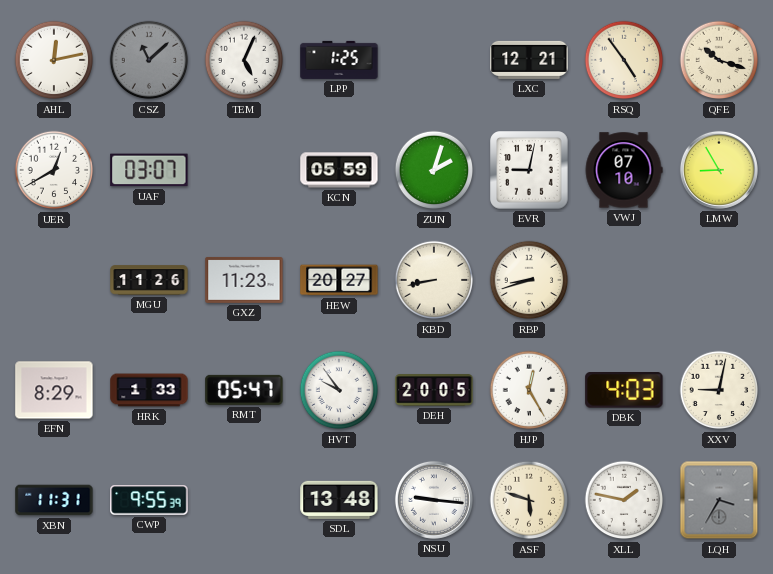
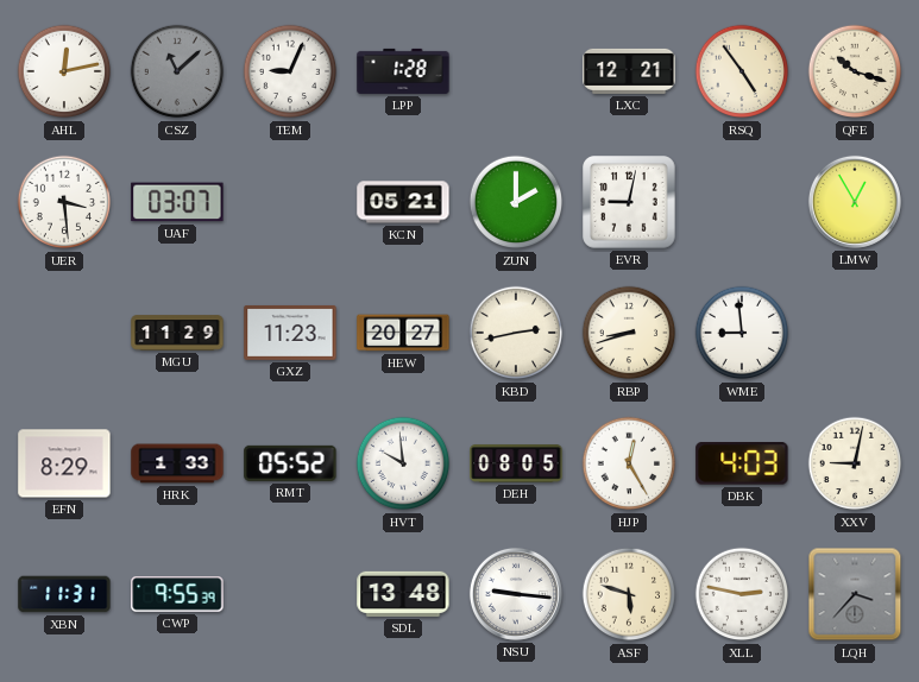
TEM: 5:04 -> 9:04 (290, 71)
LPP: 1:25 -> 1:28 (403, 71)
UER: 12:40 -> 3:29 (64, 202)
KCN: 05:59 -> 05:21 (403, 202)
ZUN: 2:03 -> 2:00 (516, 202)
VWJ: 07:10 -> none (624, 170)
LMW: 8:55 -> 12:55 (855, 202)
MGU: 11:26 -> 11:29 (177, 333)
KBD: 8:43 -> 2:43 (516, 333)
WME: none -> 8:59 (742, 333)
RMT: 05:47 -> 05:52 (290, 463)
HVT: 9:54 -> 9:59 (403, 463)
DEH: 20:05 -> 08:05 (516, 463)
XLL: 1:47 -> 2:47 (742, 594)
LQH: 3:35 -> 3:37 (855, 594)
